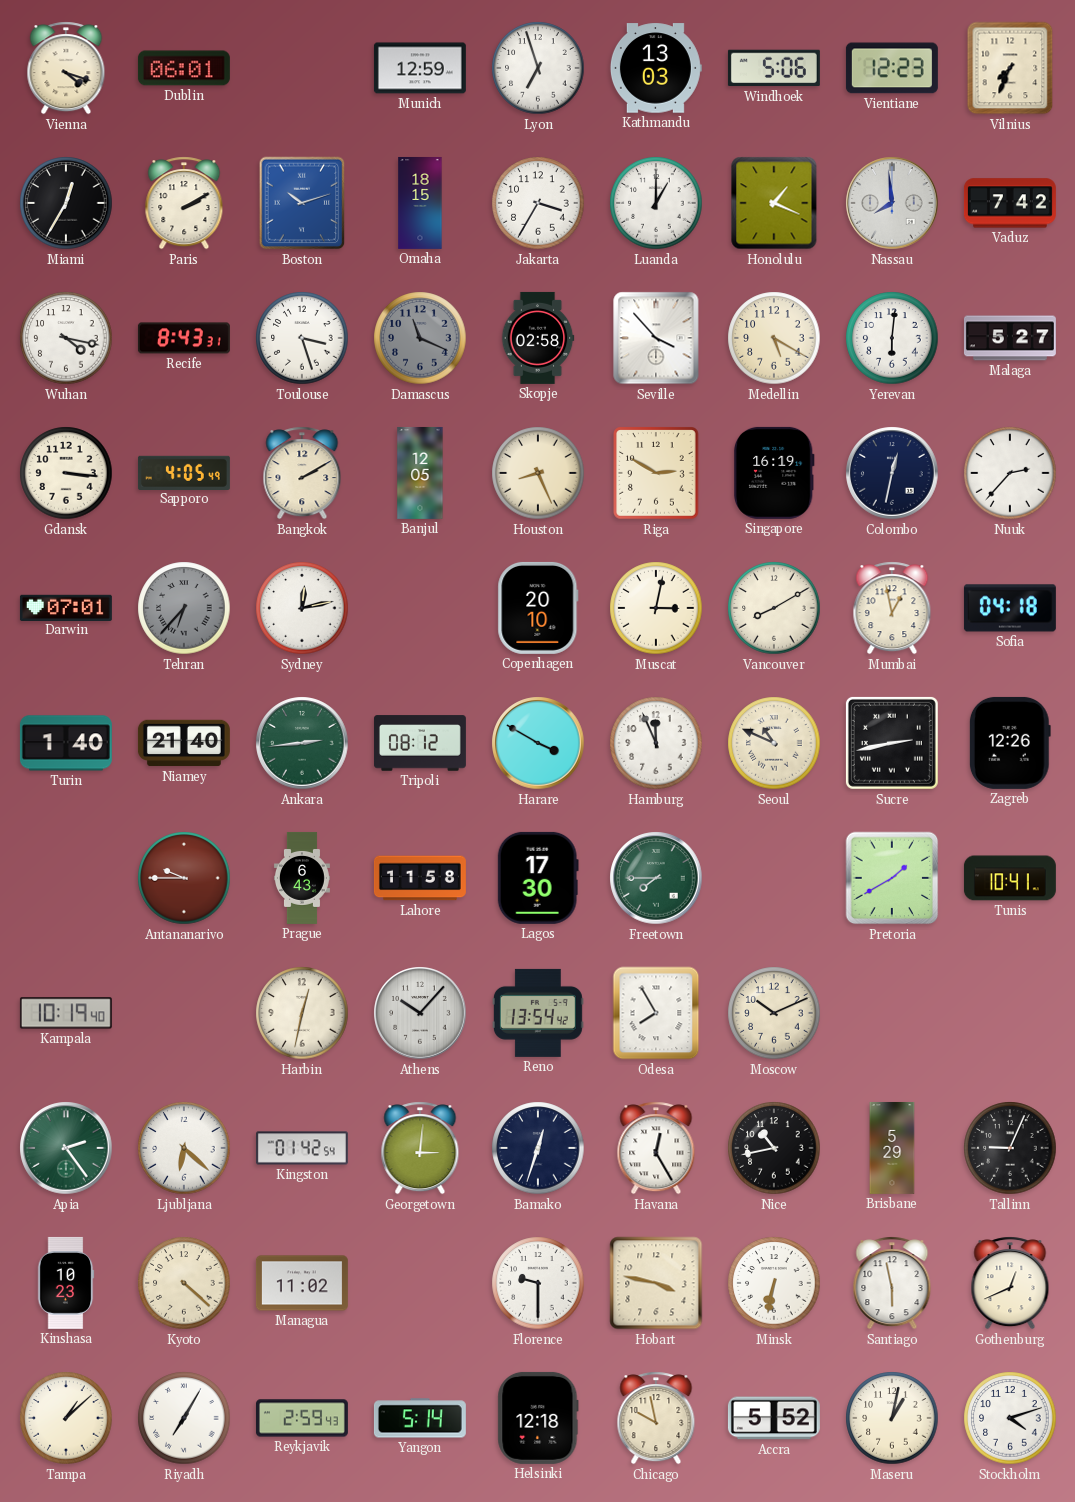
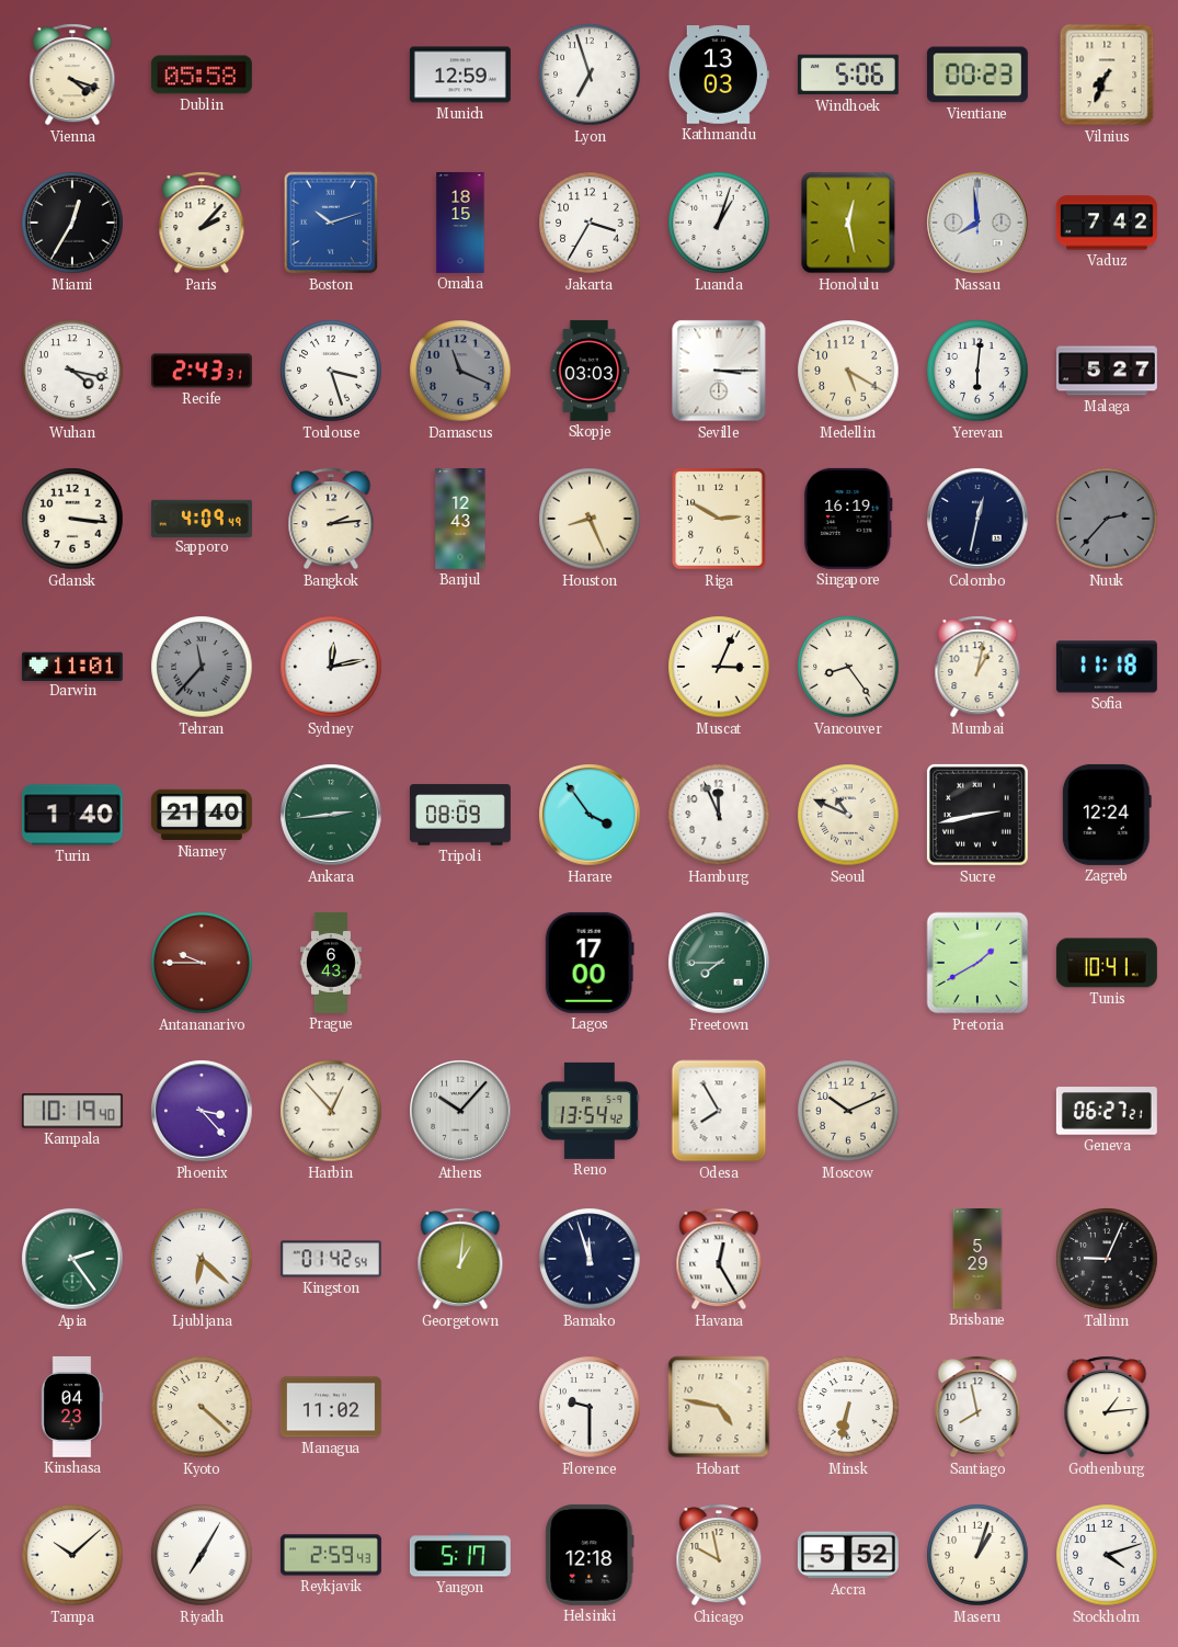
Dublin: 06:01 -> 05:58 (202, 75)
Vientiane: 12:23 -> 00:23 (977, 75)
Paris: 2:10 -> 2:07 (202, 223)
Luanda: 1:00 -> 1:03 (719, 223)
Honolulu: 1:19 -> 12:28 (848, 223)
Recife: 8:43 -> 2:43 (202, 371)
Skopje: 02:58 -> 03:03 (590, 371)
Seville: 3:53 -> 3:15 (719, 371)
Sapporo: 4:05 -> 4:09 (202, 518)
Bangkok: 2:10 -> 2:14 (331, 519)
Banjul: 12:05 -> 12:43 (460, 519)
Nuuk dial: white -> grey (1107, 519)
Darwin: 07:01 -> 11:01 (72, 666)
Tehran: 6:37 -> 11:37 (202, 667)
Copenhagen: 20:10 -> none (538, 608)
Muscat: 3:02 -> 3:04 (719, 667)
Vancouver: 8:10 -> 8:24 (848, 667)
Mumbai: 12:58 -> 1:02 (977, 667)
Sofia: 04:18 -> 11:18 (1107, 667)
Tripoli: 08:12 -> 08:09 (460, 815)
Harare: 3:50 -> 3:54 (590, 815)
Zagreb: 12:26 -> 12:24 (1107, 815)
Lahore: 11:58 -> none (420, 878)
Lagos: 17:30 -> 17:00 (590, 963)
Phoenix: none -> 3:23 (202, 1111)
Harbin: 12:32 -> 12:53 (331, 1111)
Geneva: none -> 06:27 (1107, 1111)
Georgetown: 3:01 -> 1:01 (460, 1259)
Bamako: 12:33 -> 11:57 (590, 1259)
Nice: 10:43 -> none (774, 1148)
Kinshasa: 10:23 -> 04:23 (72, 1407)
Hobart: 3:47 -> 4:47 (719, 1407)
Santiago: 5:58 -> 7:58 (977, 1407)
Gothenburg: 12:41 -> 1:14 (1107, 1407)
Tampa: 1:08 -> 10:08 (72, 1555)
Yangon: 5:14 -> 5:17 (460, 1555)
Maseru: 1:02 -> 1:03 (977, 1555)
